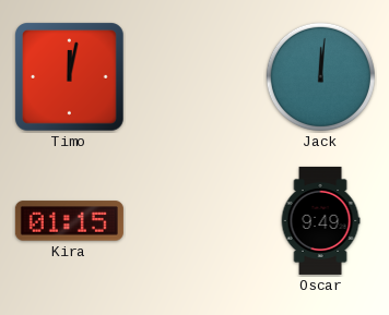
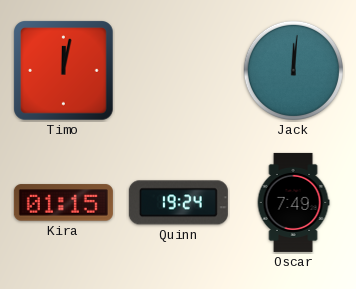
Quinn: none -> 19:24 (178, 203)
Oscar: 9:49 -> 7:49 (293, 202)
